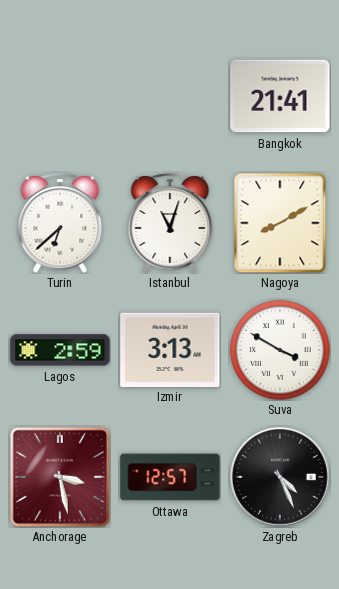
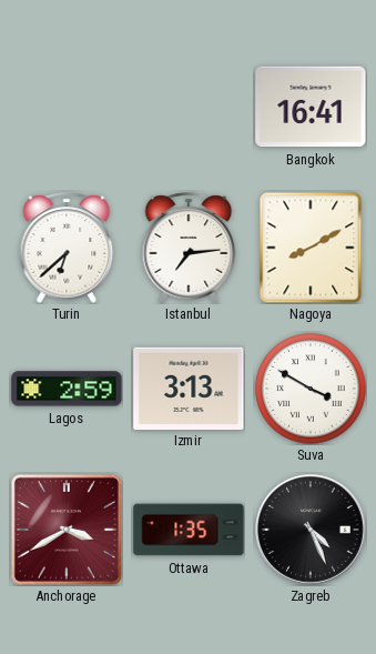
Bangkok: 21:41 -> 16:41 (311, 107)
Istanbul: 11:03 -> 7:14 (189, 248)
Anchorage: 3:28 -> 3:40 (67, 530)
Ottawa: 12:57 -> 1:35 (189, 530)
